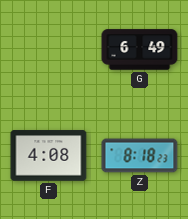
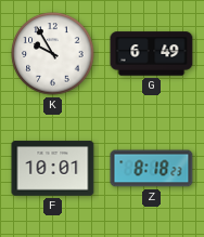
K: none -> 9:55 (53, 54)
F: 4:08 -> 10:01 (53, 169)
